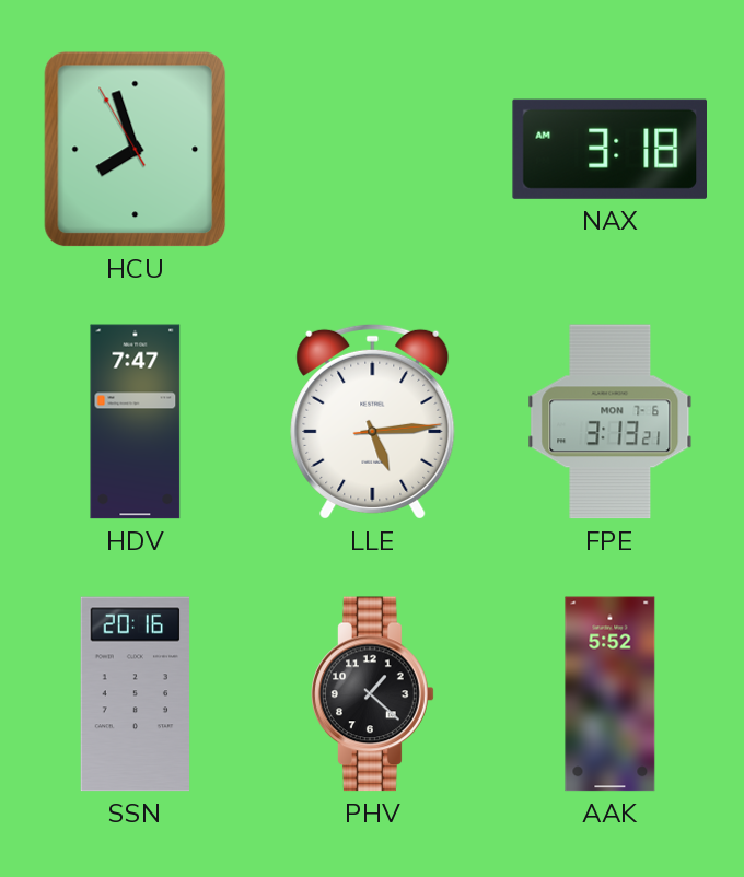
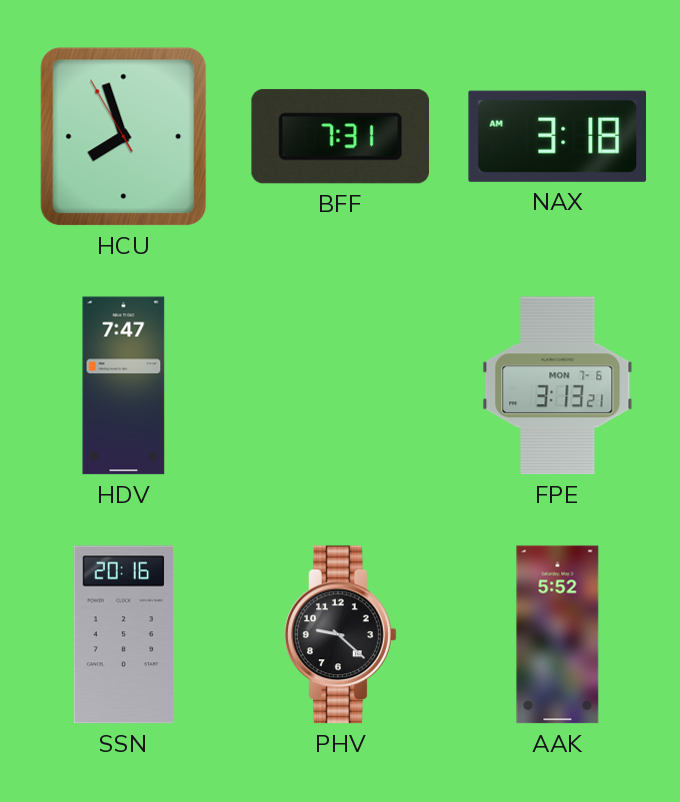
BFF: none -> 7:31 (340, 137)
LLE: 5:14 -> none (373, 421)
PHV: 1:22 -> 9:22 (341, 635)
